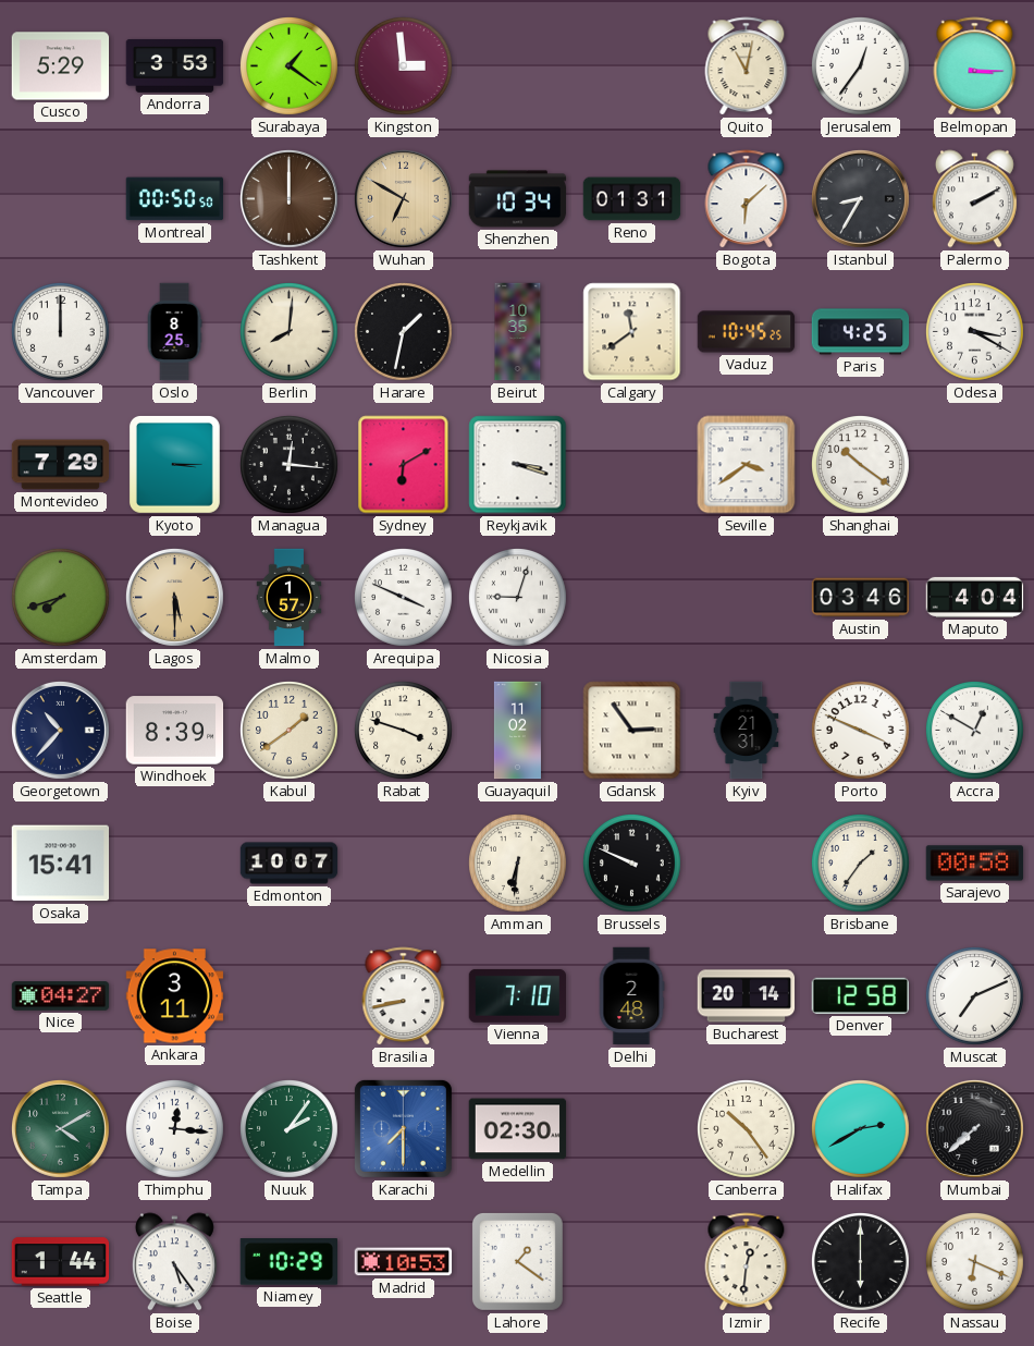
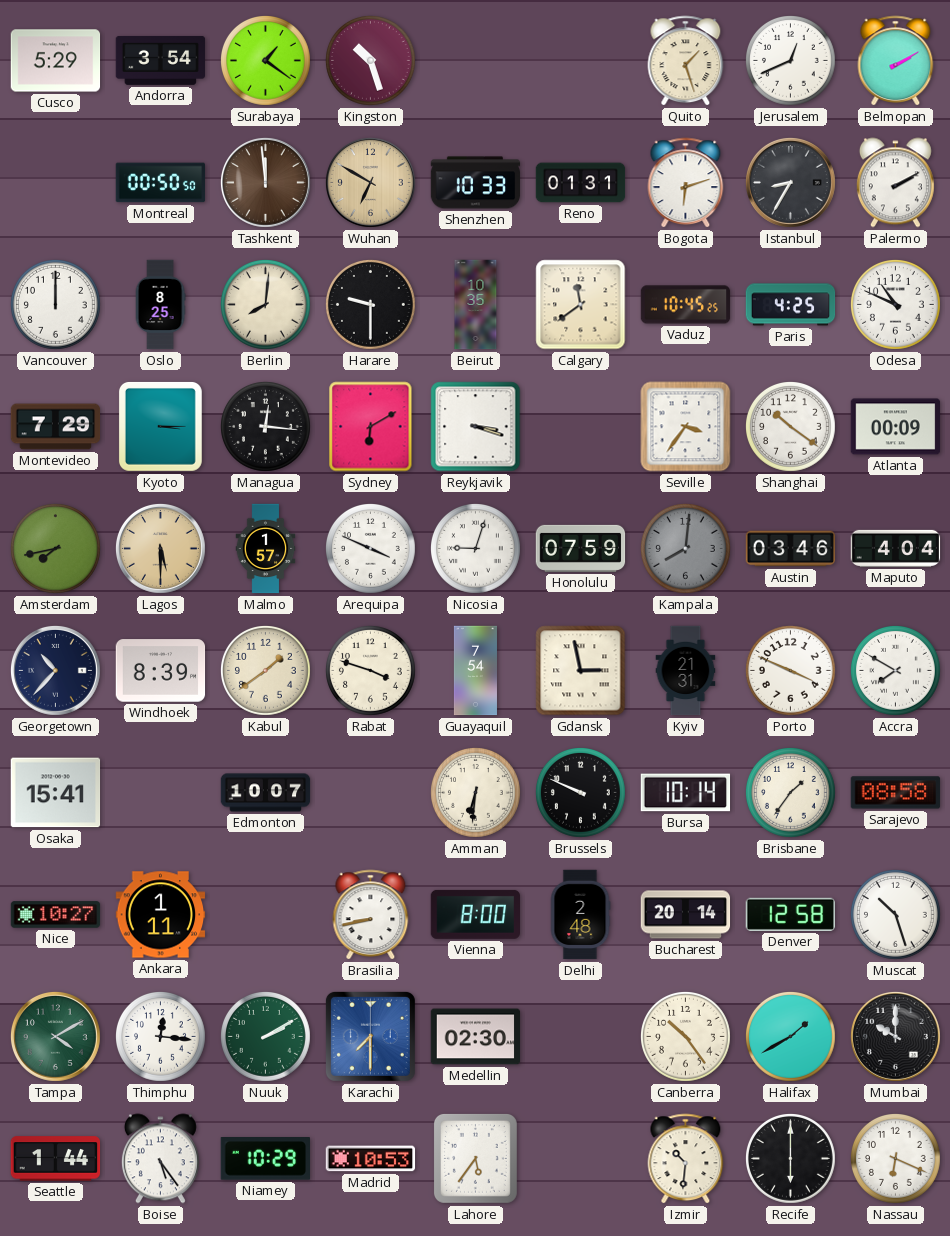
Andorra: 3:53 -> 3:54 (161, 60)
Kingston: 2:59 -> 10:27 (371, 61)
Quito: 11:02 -> 1:27 (686, 61)
Jerusalem: 12:36 -> 12:41 (791, 61)
Belmopan: 3:15 -> 2:10 (896, 61)
Tashkent: 12:00 -> 11:59 (265, 182)
Shenzhen: 10:34 -> 10:33 (476, 183)
Bogota: 6:08 -> 6:12 (686, 183)
Harare: 1:32 -> 9:30 (371, 305)
Odesa: 3:20 -> 10:49 (896, 305)
Seville: 3:39 -> 3:36 (686, 427)
Atlanta: none -> 00:09 (896, 427)
Amsterdam: 7:42 -> 7:43 (56, 549)
Honolulu: none -> 07:59 (581, 548)
Kampala: none -> 8:01 (686, 549)
Guayaquil: 11:02 -> 7:54 (475, 671)
Gdansk: 2:54 -> 2:58 (581, 671)
Accra: 12:50 -> 7:50 (896, 671)
Bursa: none -> 10:14 (686, 793)
Sarajevo: 00:58 -> 08:58 (896, 793)
Nice: 04:27 -> 10:27 (56, 915)
Ankara: 3:11 -> 1:11 (161, 915)
Vienna: 7:10 -> 8:00 (476, 914)
Muscat: 7:11 -> 10:27 (896, 915)
Nuuk: 2:06 -> 2:10 (266, 1037)
Halifax: 2:40 -> 1:40 (791, 1037)
Mumbai: 7:38 -> 10:00 (895, 1036)
Lahore: 1:21 -> 5:36 (475, 1158)
Izmir: 12:31 -> 10:31 (686, 1159)
